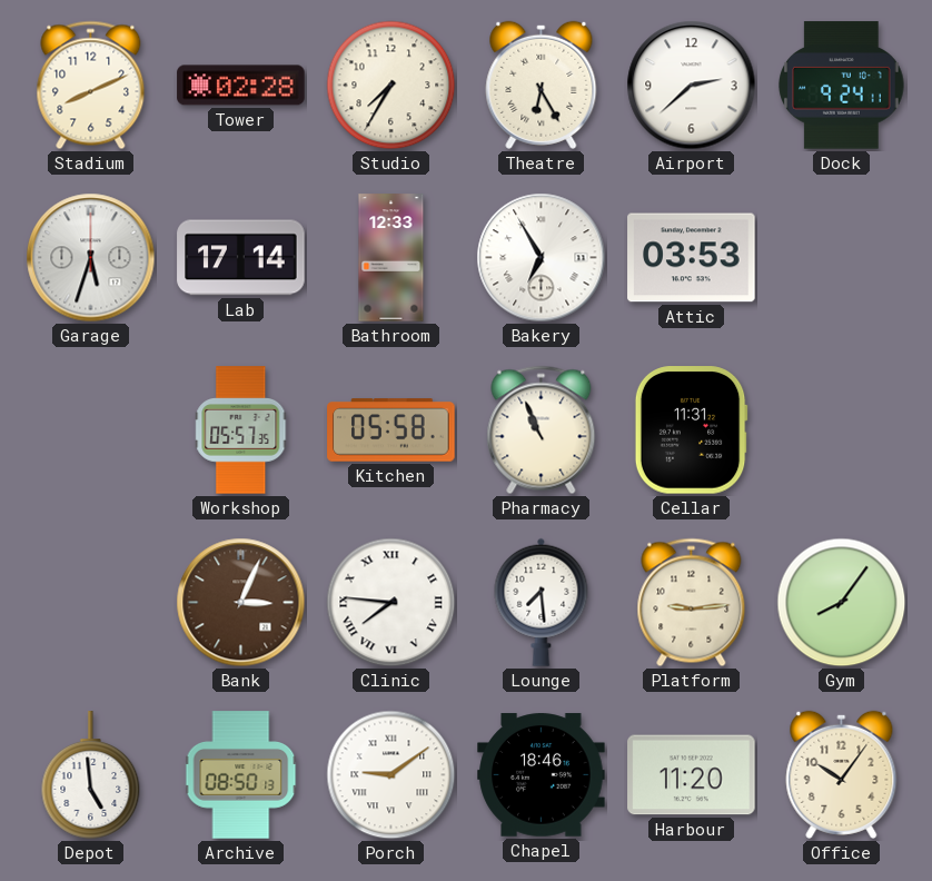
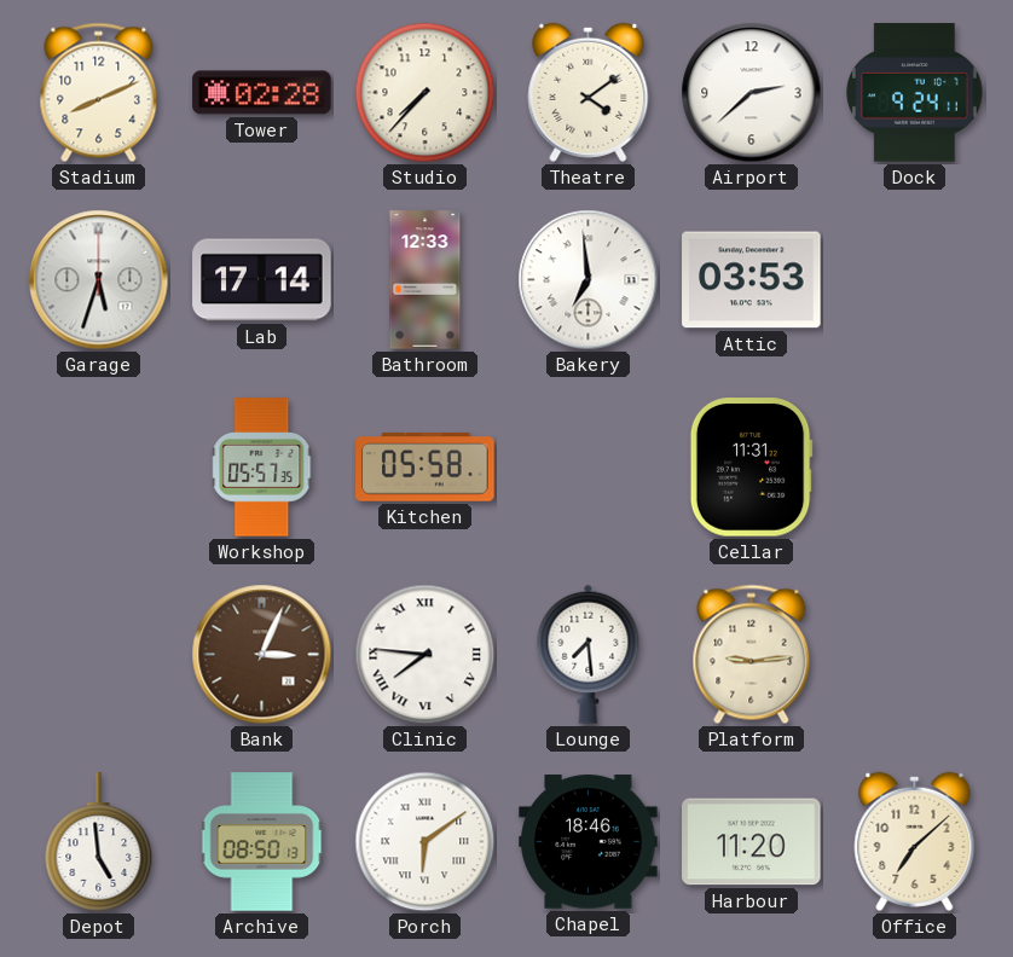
Studio: 7:35 -> 7:37 (426, 93)
Theatre: 6:25 -> 4:09 (589, 92)
Bakery: 6:55 -> 6:59 (589, 280)
Pharmacy: 10:56 -> none (542, 430)
Gym: 8:06 -> none (842, 603)
Porch: 9:09 -> 6:09 (426, 842)
Office: 10:06 -> 7:08 (915, 841)
